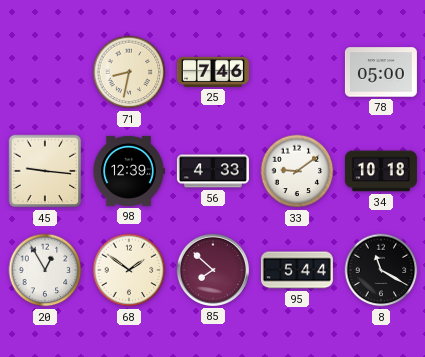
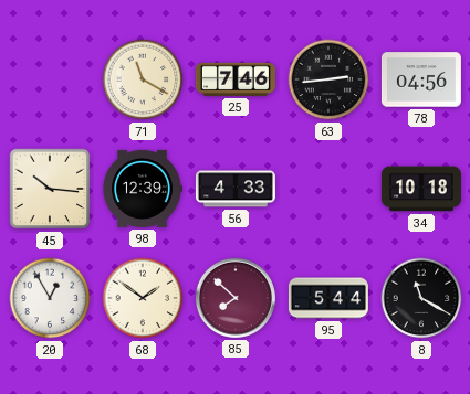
71: 8:32 -> 11:20 (143, 79)
63: none -> 2:44 (328, 79)
78: 05:00 -> 04:56 (421, 79)
45: 9:16 -> 10:16 (50, 189)
33: 9:09 -> none (297, 171)
